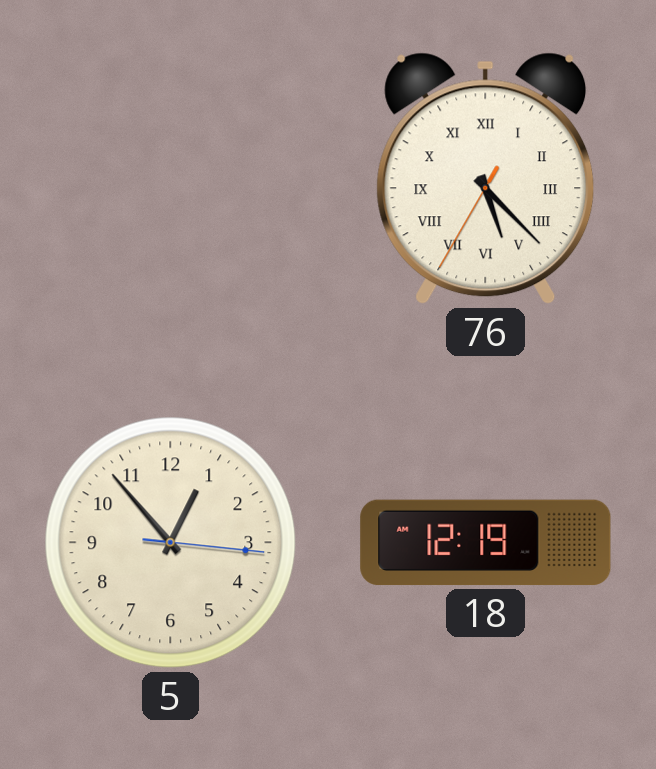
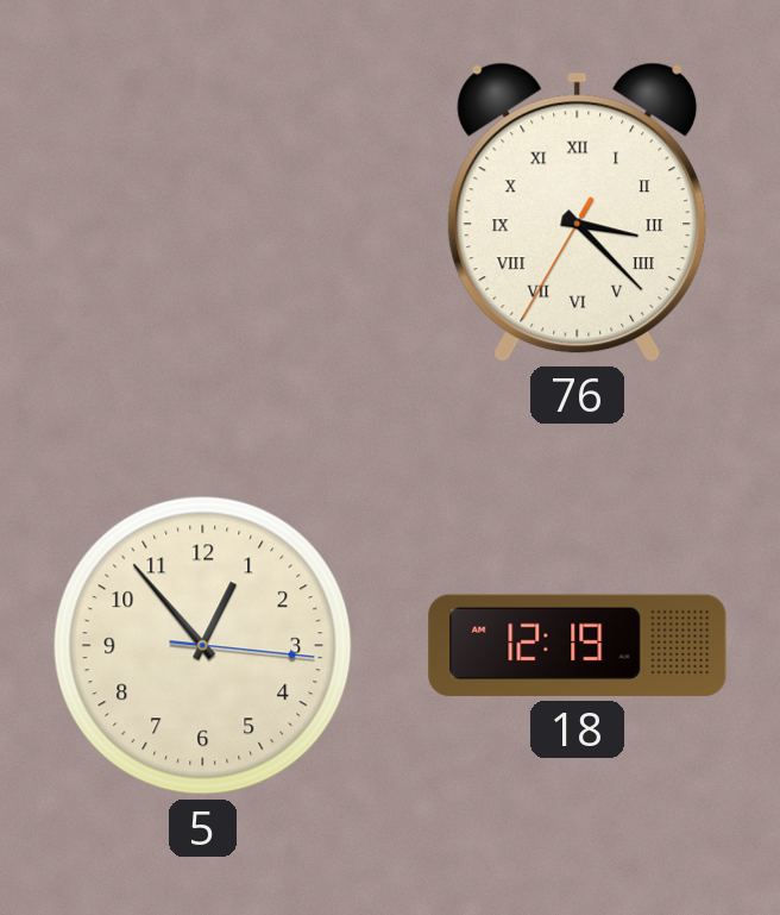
76: 5:22 -> 3:22 (578, 213)
